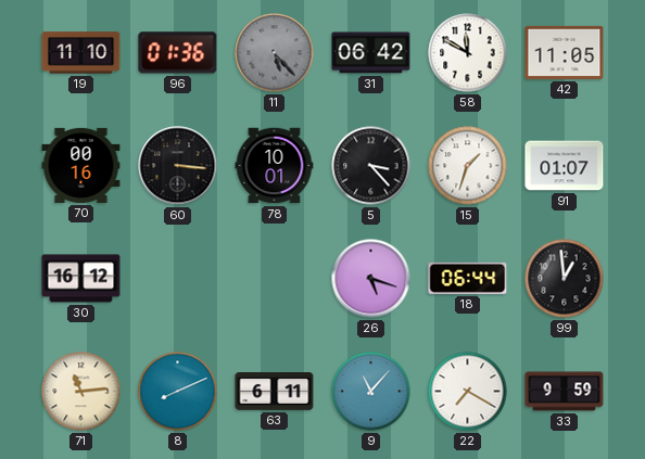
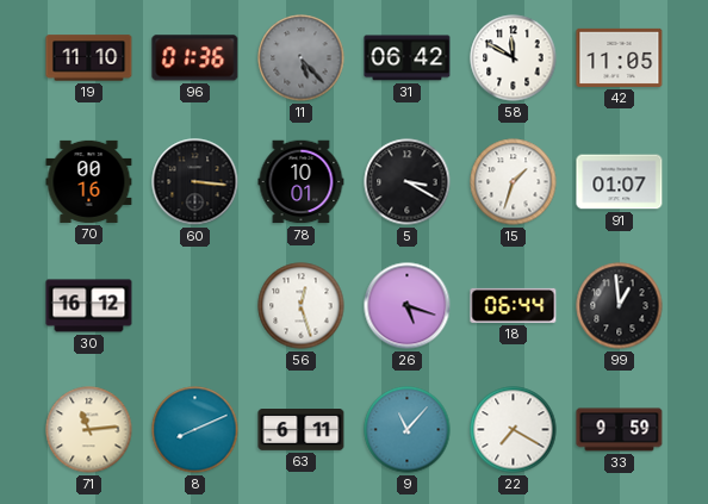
5: 3:23 -> 3:20 (408, 182)
56: none -> 12:27 (302, 306)
